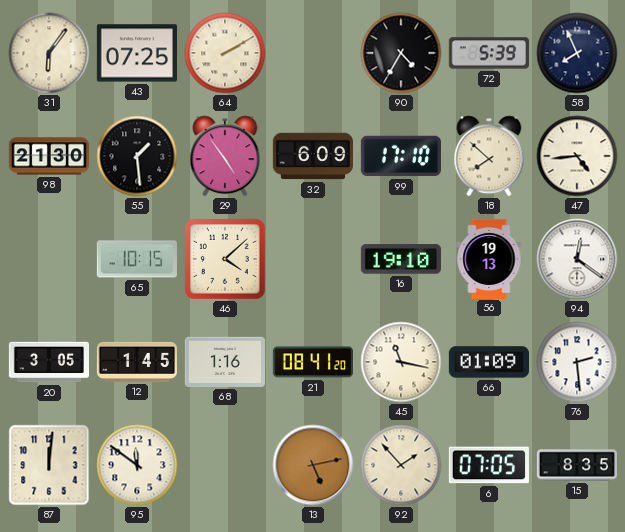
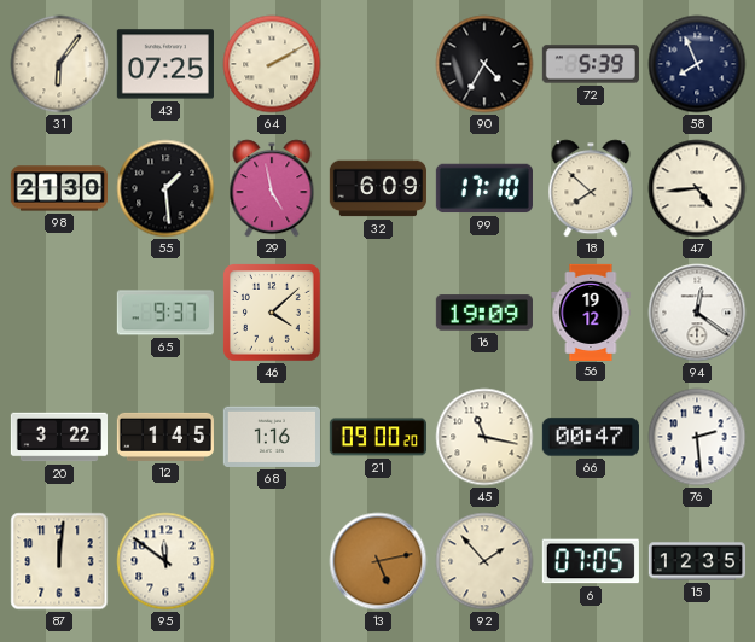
29: 4:54 -> 4:58 (272, 188)
65: 10:15 -> 9:37 (165, 313)
16: 19:10 -> 19:09 (484, 313)
56: 19:13 -> 19:12 (591, 311)
20: 3:05 -> 3:22 (58, 437)
21: 08:41 -> 09:00 (378, 437)
66: 01:09 -> 00:47 (591, 437)
15: 8:35 -> 12:35 (696, 561)
